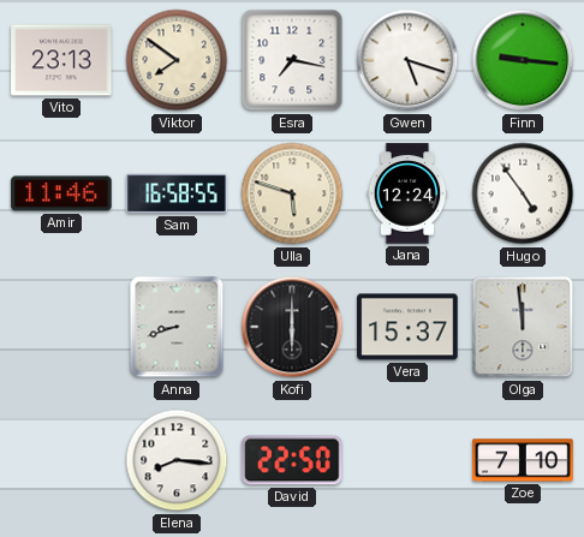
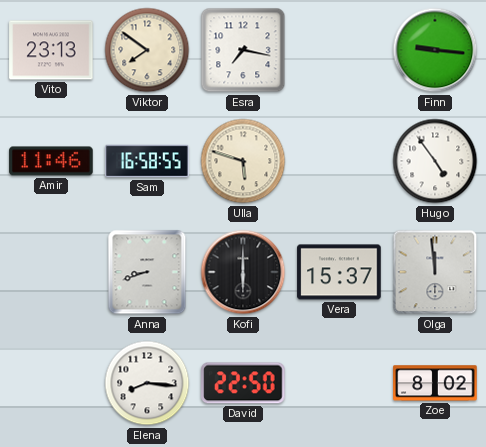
Gwen: 5:18 -> none (407, 60)
Jana: 12:24 -> none (407, 193)
Zoe: 7:10 -> 8:02 (435, 383)
